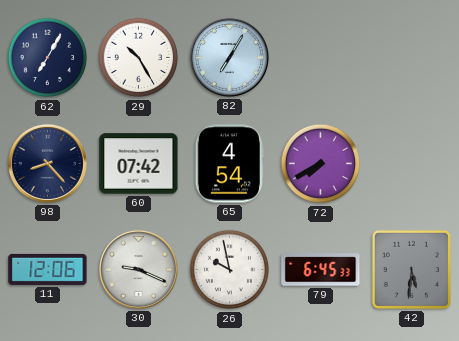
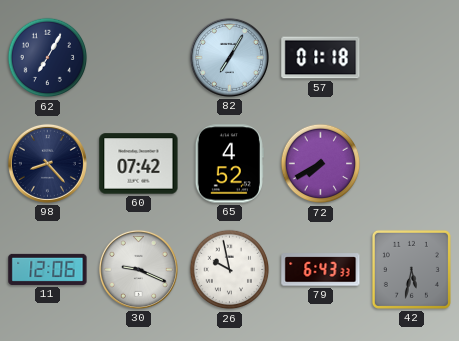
29: 10:25 -> none (139, 58)
57: none -> 01:18 (321, 58)
65: 4:54 -> 4:52 (229, 164)
79: 6:45 -> 6:43 (321, 270)
42: 5:31 -> 5:32 (411, 269)
